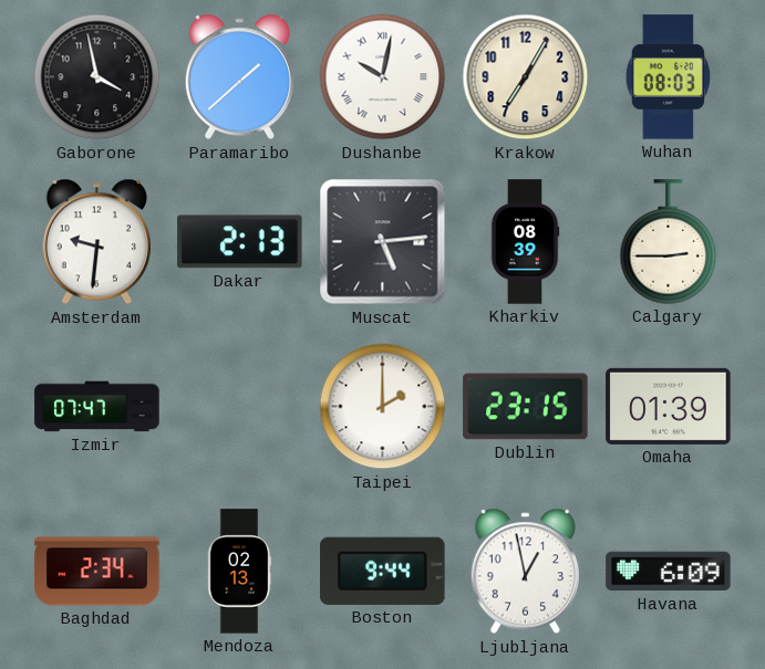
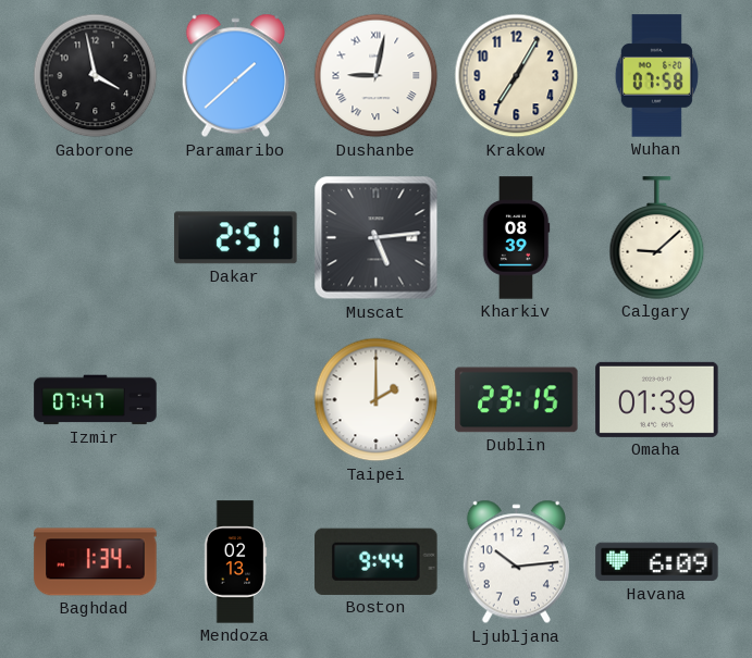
Dushanbe: 10:02 -> 9:02 (377, 76)
Wuhan: 08:03 -> 07:58 (656, 76)
Amsterdam: 9:31 -> none (96, 242)
Dakar: 2:13 -> 2:51 (236, 238)
Calgary: 2:45 -> 9:08 (657, 238)
Baghdad: 2:34 -> 1:34 (96, 562)
Ljubljana: 12:58 -> 10:14 (516, 562)
